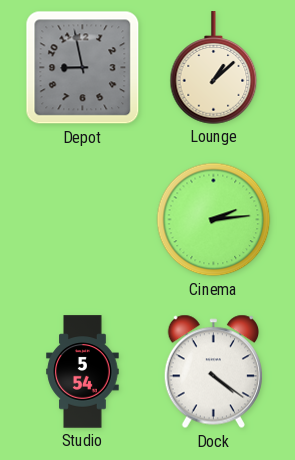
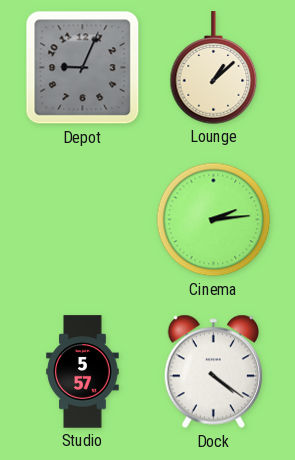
Depot: 8:58 -> 9:04 (83, 68)
Studio: 5:54 -> 5:57 (83, 372)
